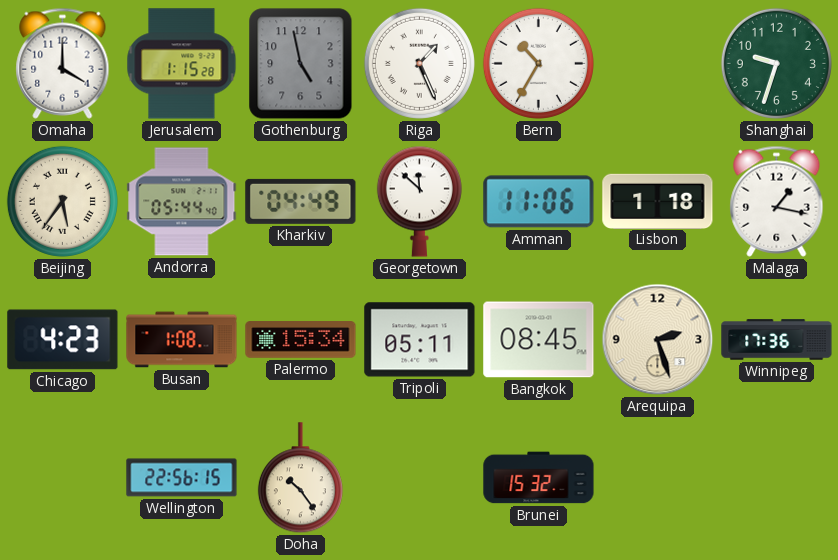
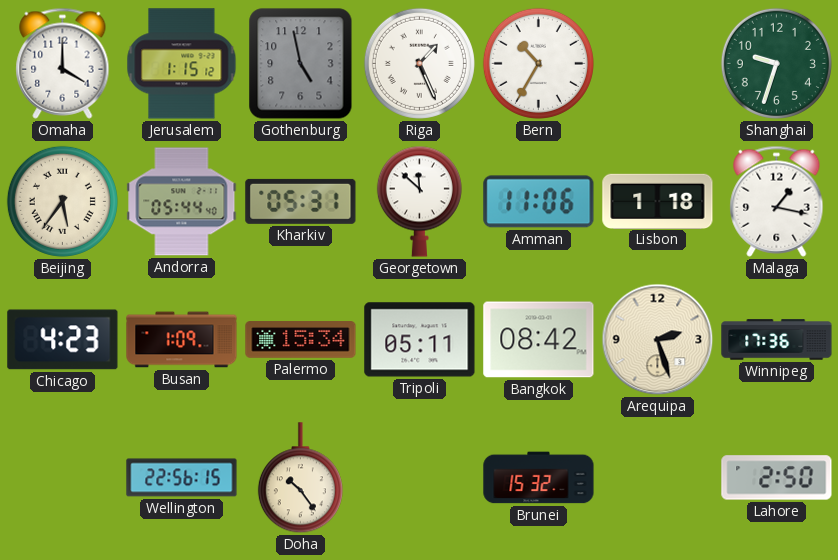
Jerusalem: 1:15:28 -> 1:15:12 (182, 64)
Kharkiv: 04:49 -> 05:31 (301, 201)
Busan: 1:08 -> 1:09 (182, 340)
Bangkok: 08:45 -> 08:42 (539, 340)
Lahore: none -> 2:50 (777, 478)
